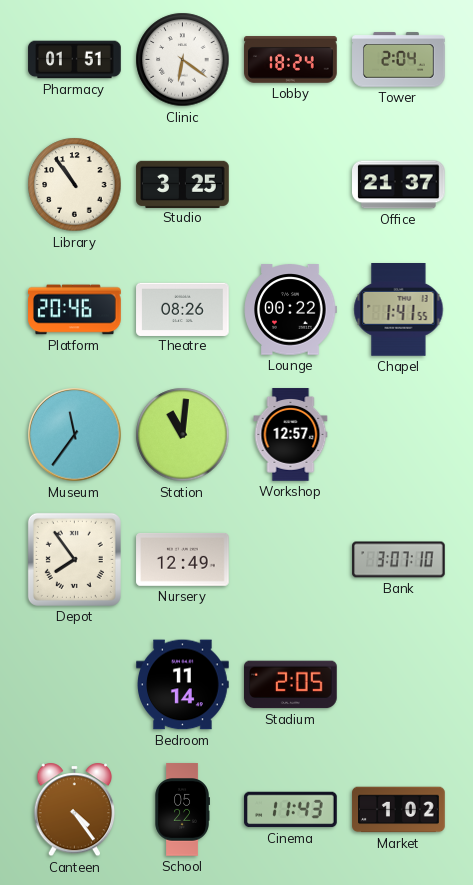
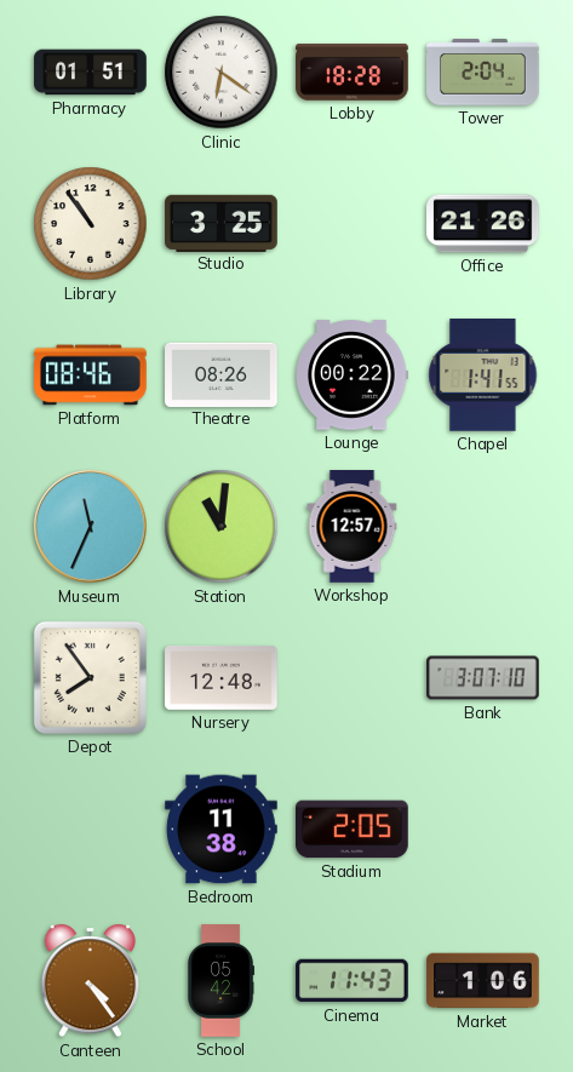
Lobby: 18:24 -> 18:28 (353, 73)
Office: 21:37 -> 21:26 (483, 224)
Platform: 20:46 -> 08:46 (91, 376)
Museum: 11:36 -> 11:34 (91, 527)
Nursery: 12:49 -> 12:48 (222, 678)
Bedroom: 11:14 -> 11:38 (222, 830)
School: 05:22 -> 05:42 (220, 981)
Market: 1:02 -> 1:06 (483, 981)
